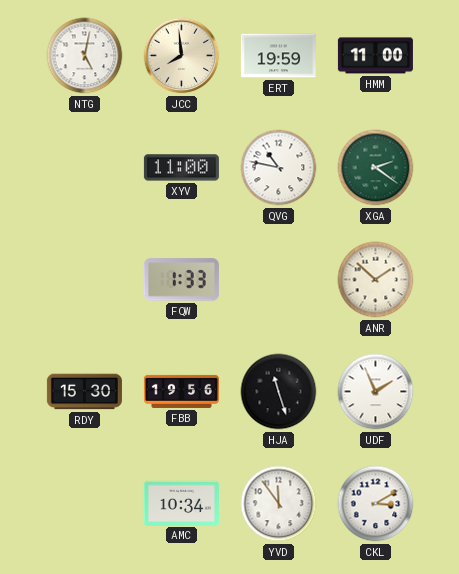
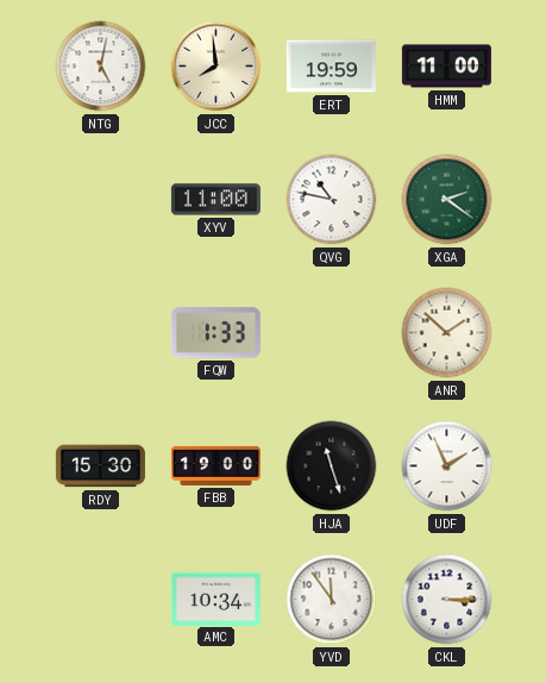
FBB: 19:56 -> 19:00 (215, 465)
CKL: 3:10 -> 3:15 (447, 600)
